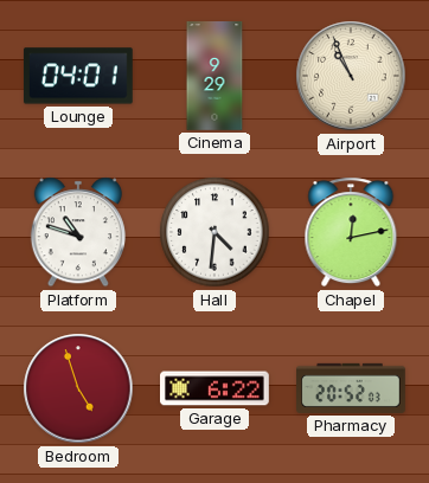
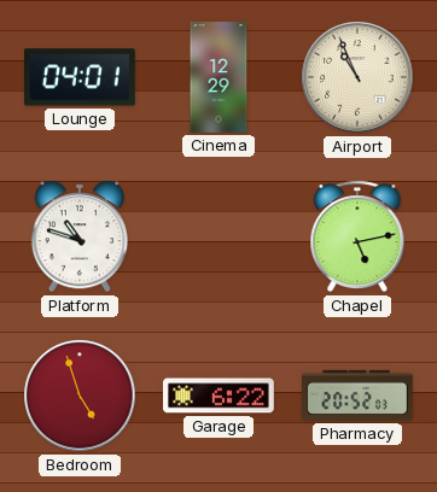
Cinema: 9:29 -> 12:29 (218, 77)
Hall: 4:31 -> none (214, 232)
Chapel: 12:13 -> 5:13 (357, 236)
